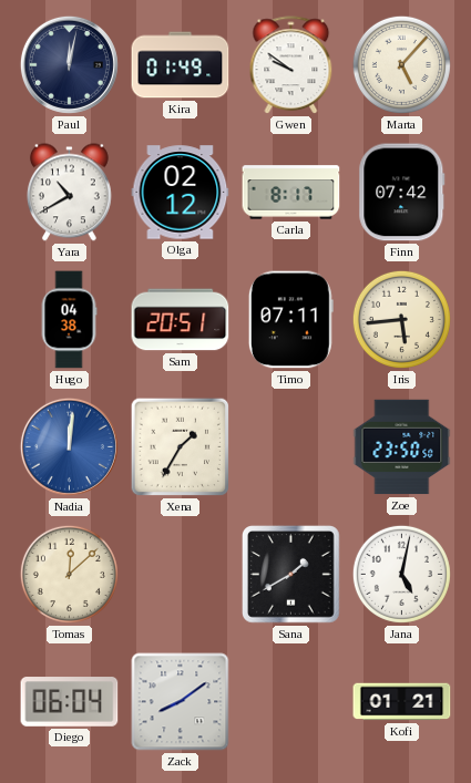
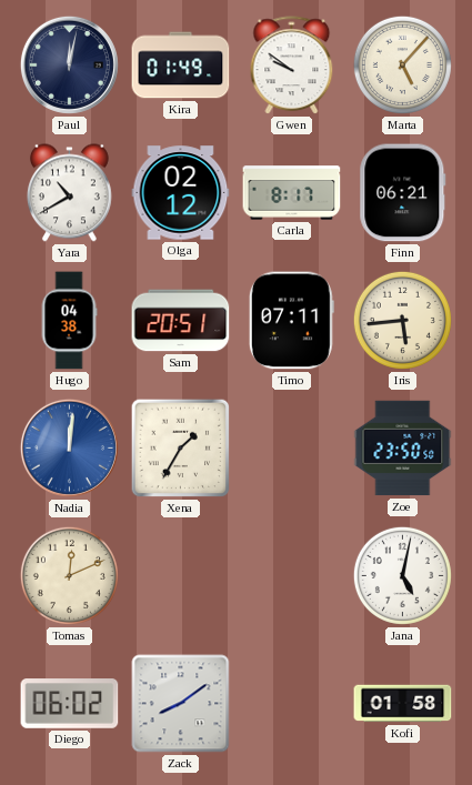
Finn: 07:42 -> 06:21 (403, 193)
Tomas: 12:08 -> 12:11 (69, 575)
Sana: 1:40 -> none (291, 575)
Diego: 06:04 -> 06:02 (70, 704)
Kofi: 01:21 -> 01:58 (403, 704)
